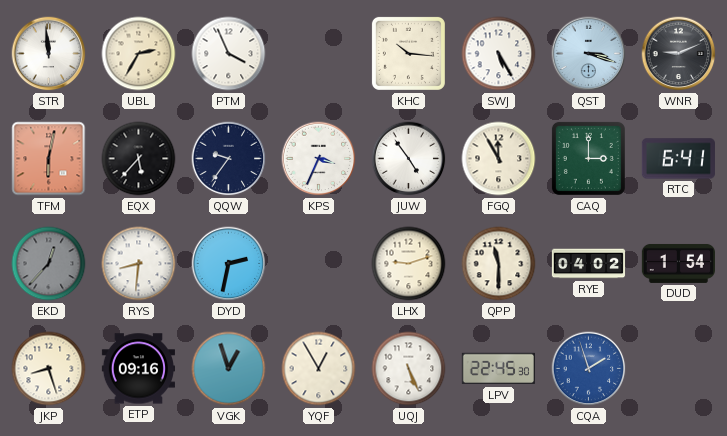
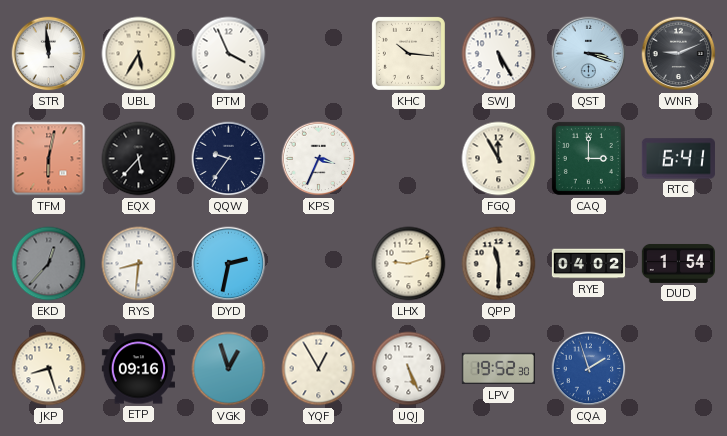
UBL: 2:35 -> 5:35 (139, 54)
JUW: 4:54 -> none (409, 159)
LPV: 22:45 -> 19:52 (498, 369)
